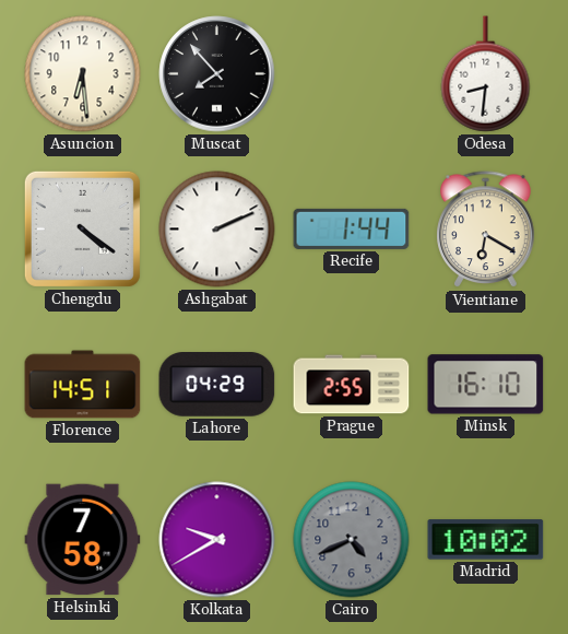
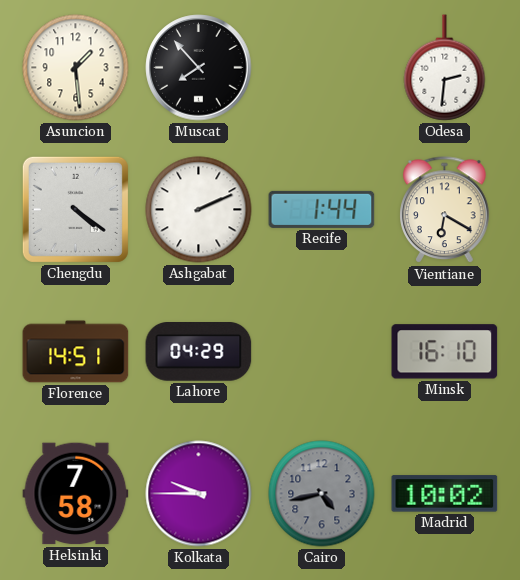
Asuncion: 6:29 -> 1:29 (76, 68)
Odesa: 8:31 -> 2:31 (445, 68)
Prague: 2:55 -> none (352, 385)
Kolkata: 9:40 -> 9:45 (199, 494)
Cairo: 4:41 -> 4:43 (322, 494)
